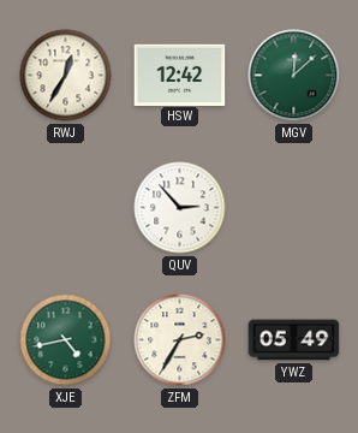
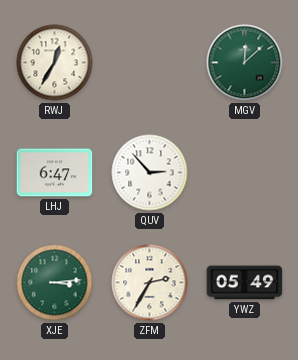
HSW: 12:42 -> none (180, 75)
LHJ: none -> 6:47 (55, 173)
XJE: 4:43 -> 3:14 (55, 283)
